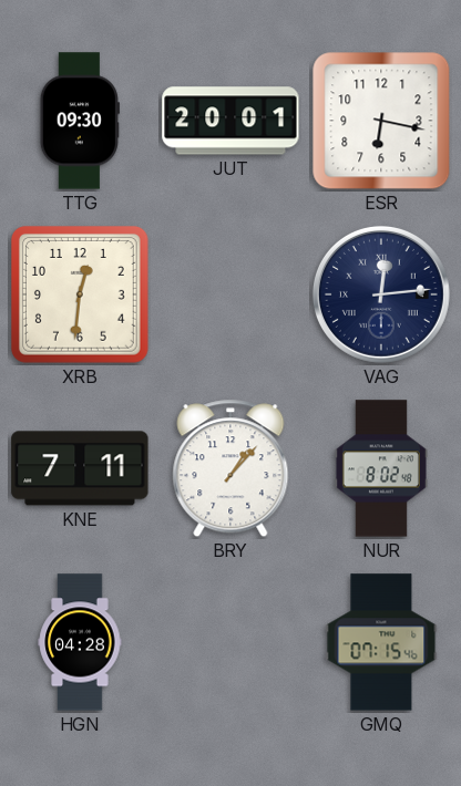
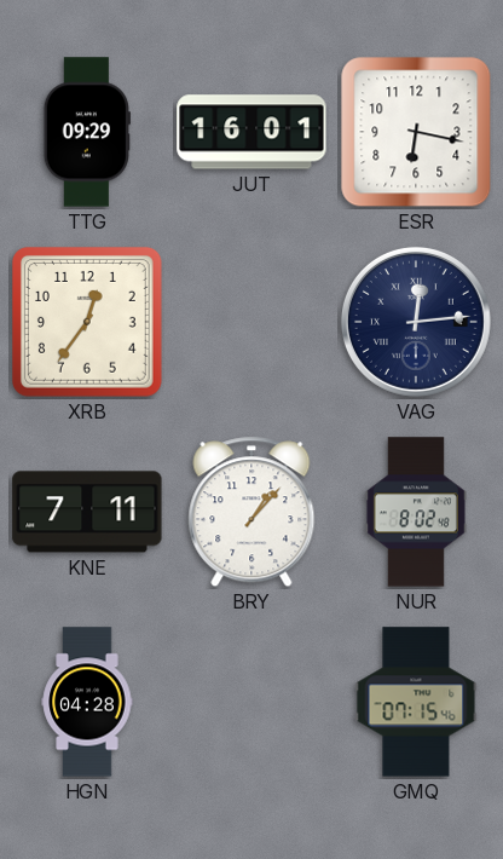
TTG: 09:30 -> 09:29 (86, 132)
JUT: 20:01 -> 16:01 (251, 132)
XRB: 12:31 -> 12:36 (87, 322)
